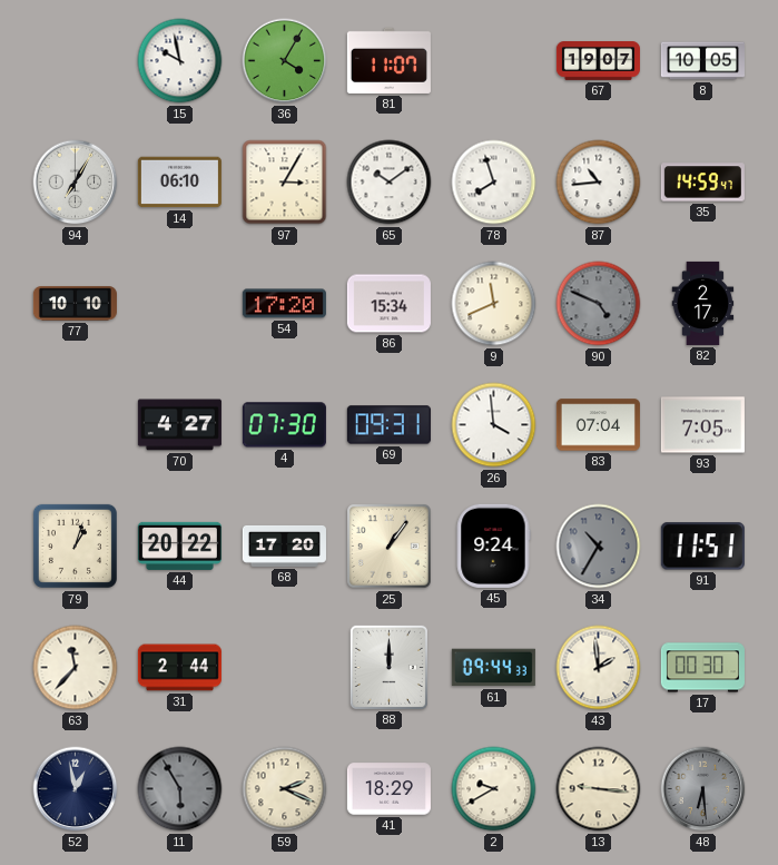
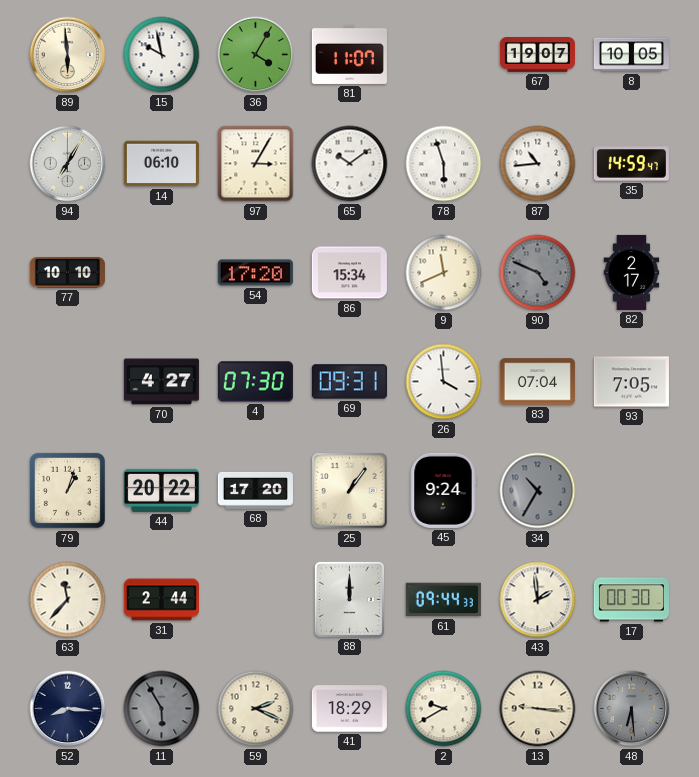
89: none -> 5:59 (68, 55)
78: 7:57 -> 5:57 (444, 164)
91: 11:51 -> none (702, 547)
52: 12:58 -> 8:16 (68, 709)
